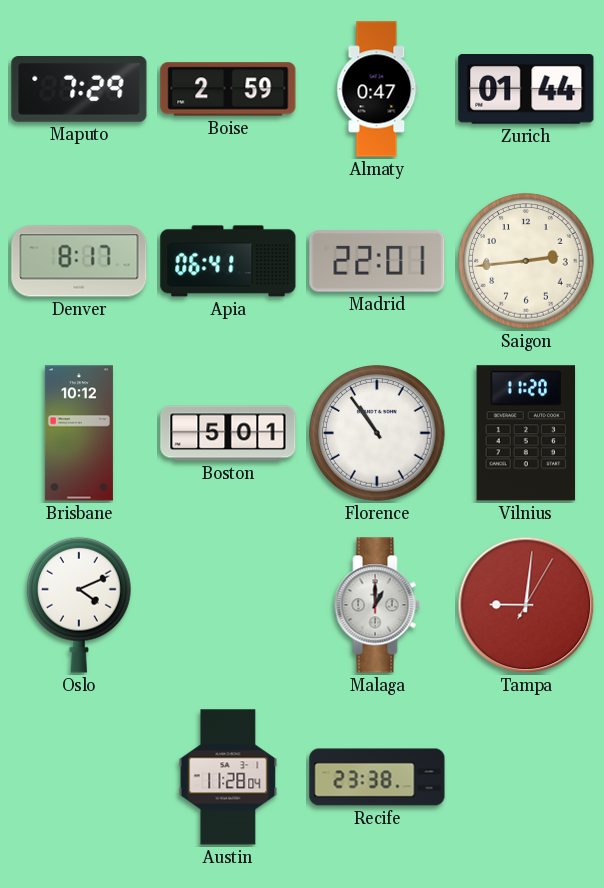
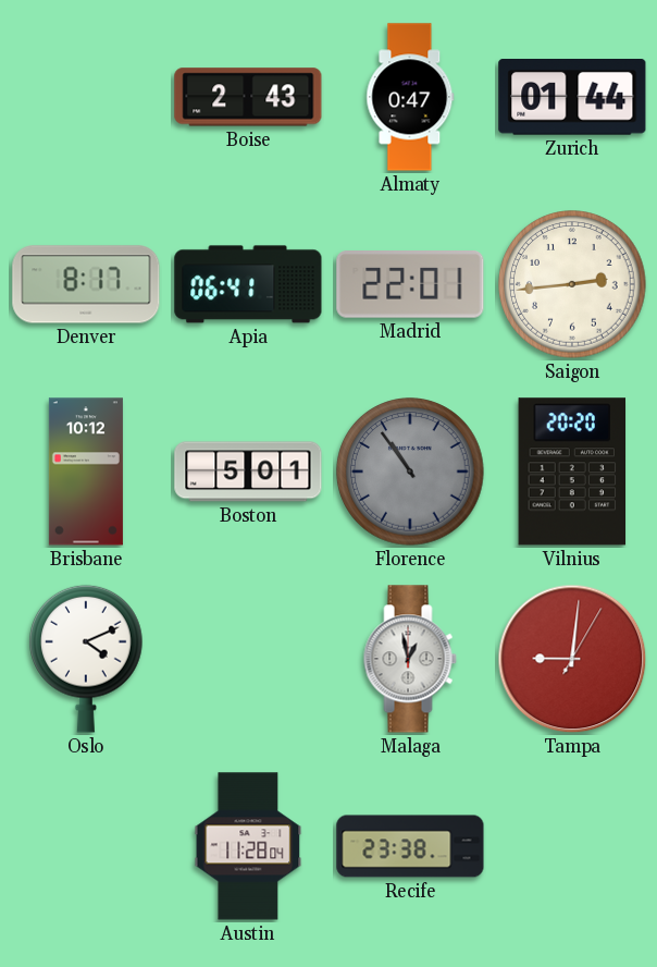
Maputo: 7:29 -> none (79, 90)
Boise: 2:59 -> 2:43 (248, 97)
Florence dial: white -> grey (410, 472)
Vilnius: 11:20 -> 20:20 (572, 472)
Malaga: 1:00 -> 12:58 (410, 659)
